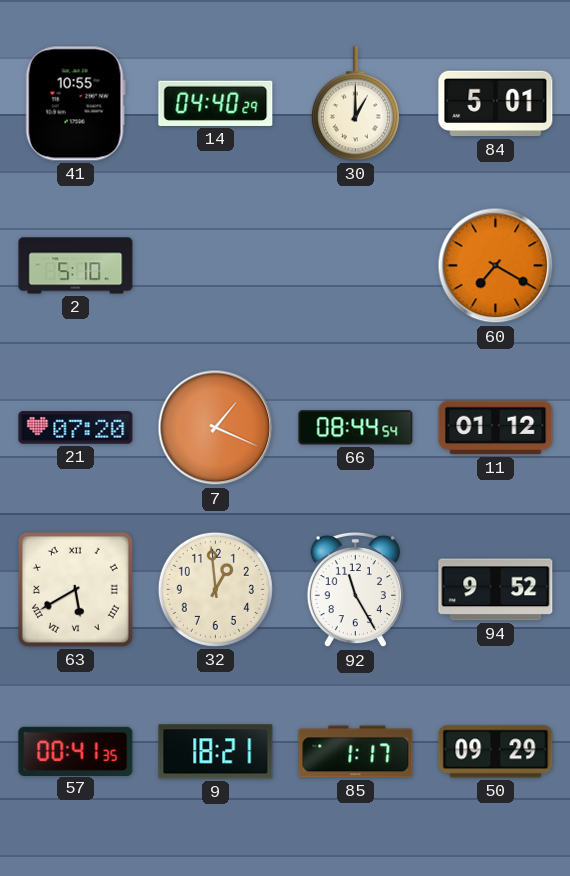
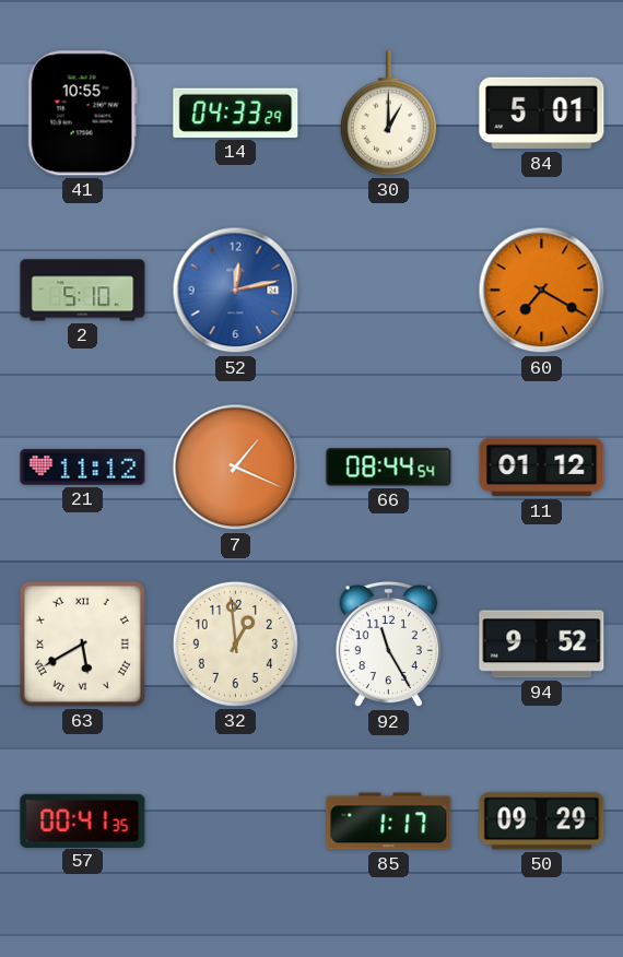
14: 04:40 -> 04:33 (236, 113)
52: none -> 12:13 (236, 291)
21: 07:20 -> 11:12 (83, 468)
9: 18:21 -> none (216, 752)
